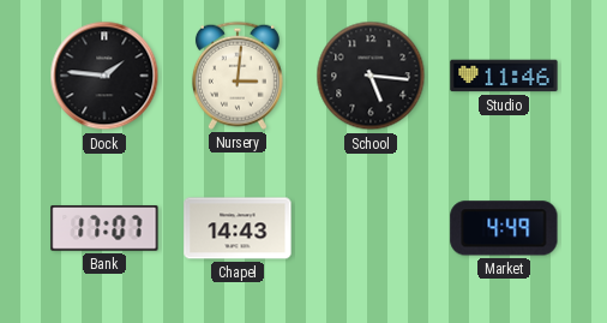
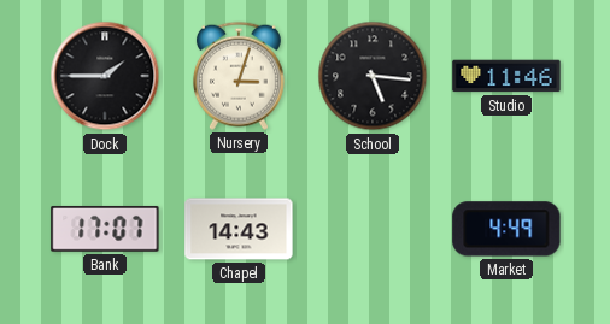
Dock: 1:46 -> 1:45 (105, 76)
Nursery: 3:01 -> 3:03 (239, 76)
